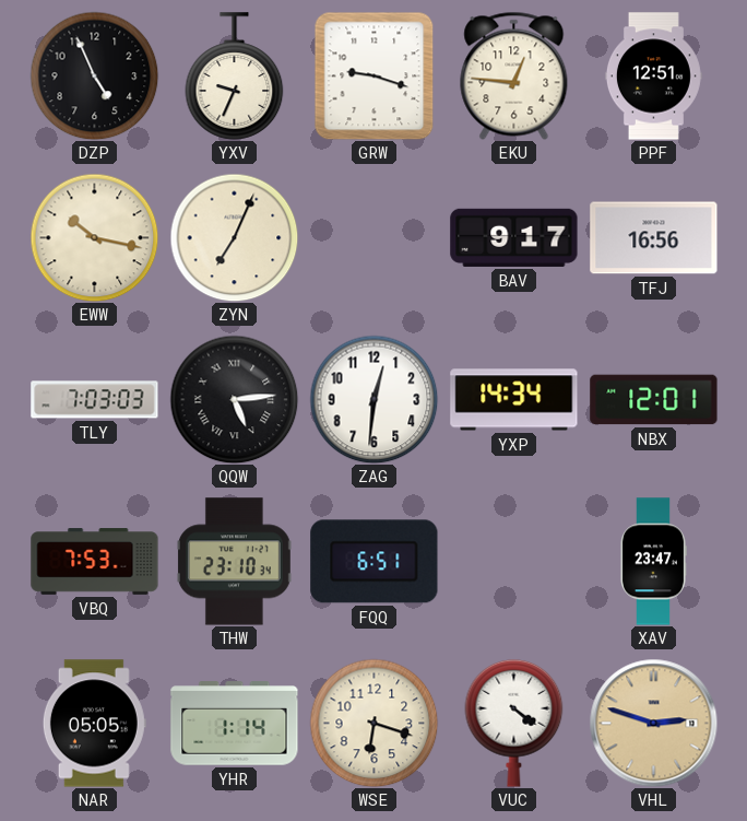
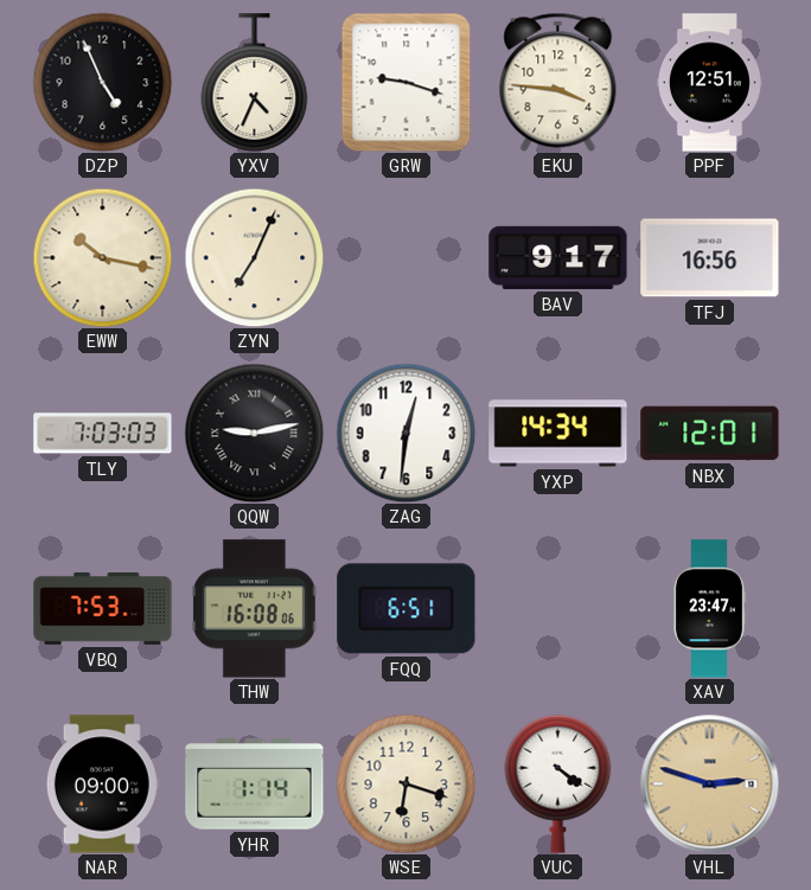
YXV: 9:34 -> 4:34 (255, 83)
EKU: 12:46 -> 3:46 (558, 82)
QQW: 5:14 -> 9:13 (254, 433)
THW: 23:10 -> 16:08 (254, 609)
NAR: 05:05 -> 09:00 (102, 785)
